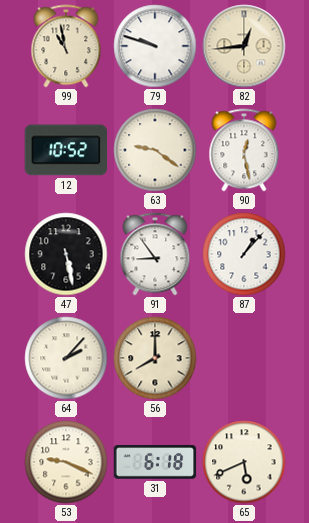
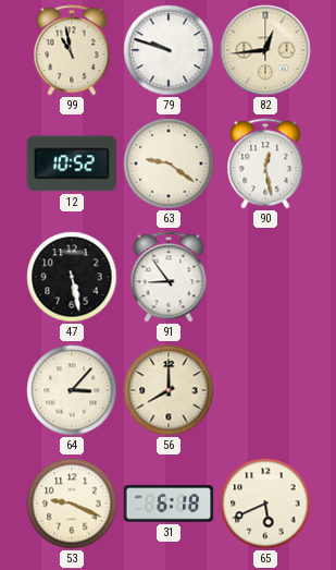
87: 1:07 -> none (244, 254)
64: 2:07 -> 3:07 (72, 390)
